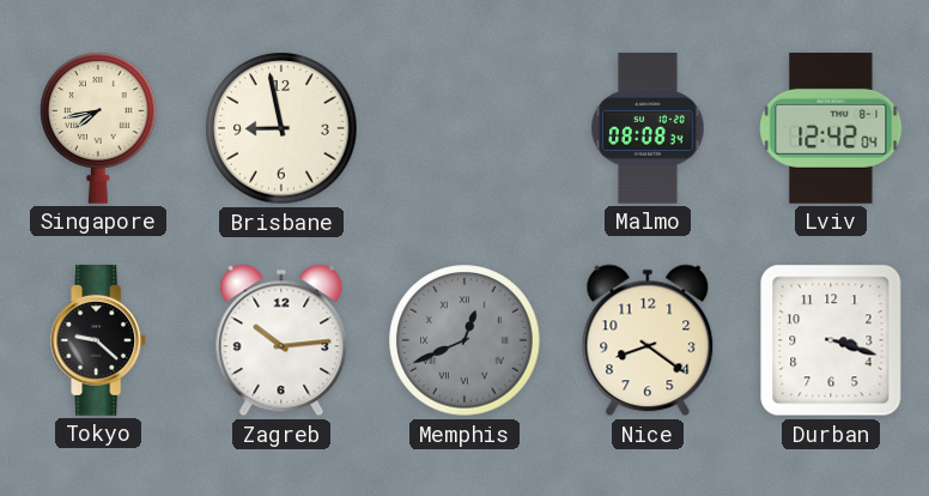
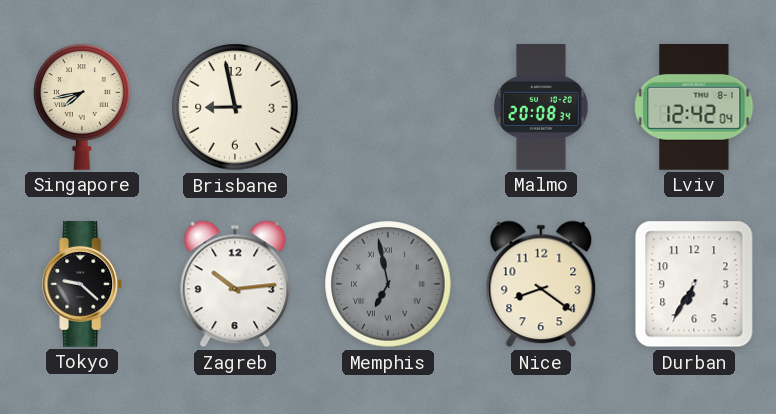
Malmo: 08:08 -> 20:08 (541, 108)
Memphis: 12:41 -> 6:58 (388, 284)
Durban: 3:18 -> 6:35 (694, 284)
